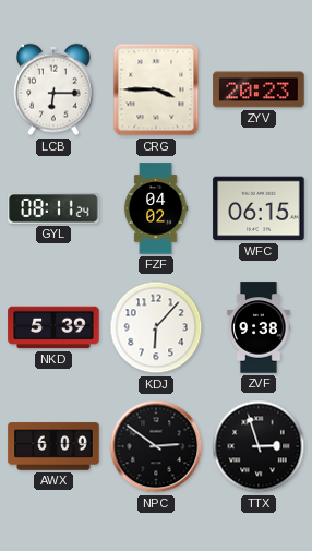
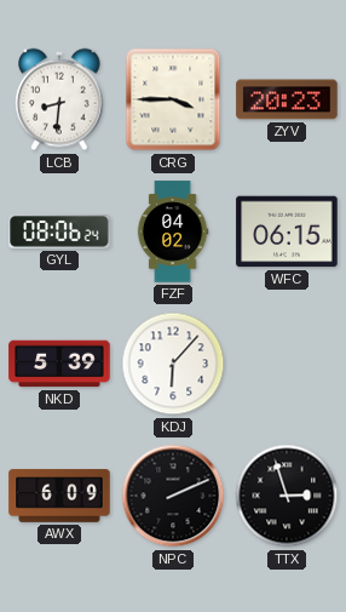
LCB: 6:15 -> 8:31 (59, 99)
GYL: 08:11 -> 08:06 (59, 231)
ZVF: 9:38 -> none (259, 327)
NPC: 2:51 -> 2:11 (173, 496)
